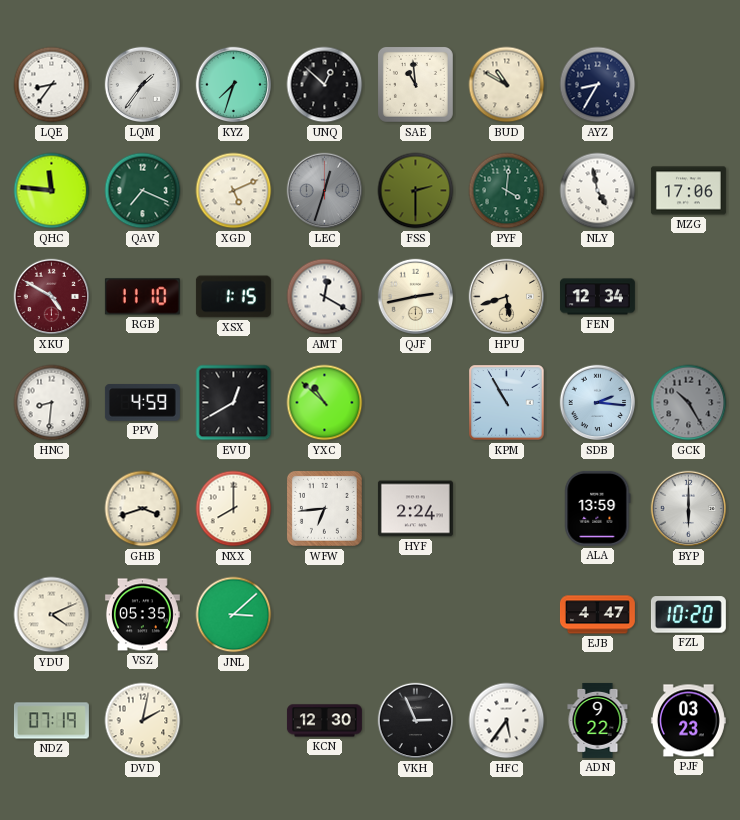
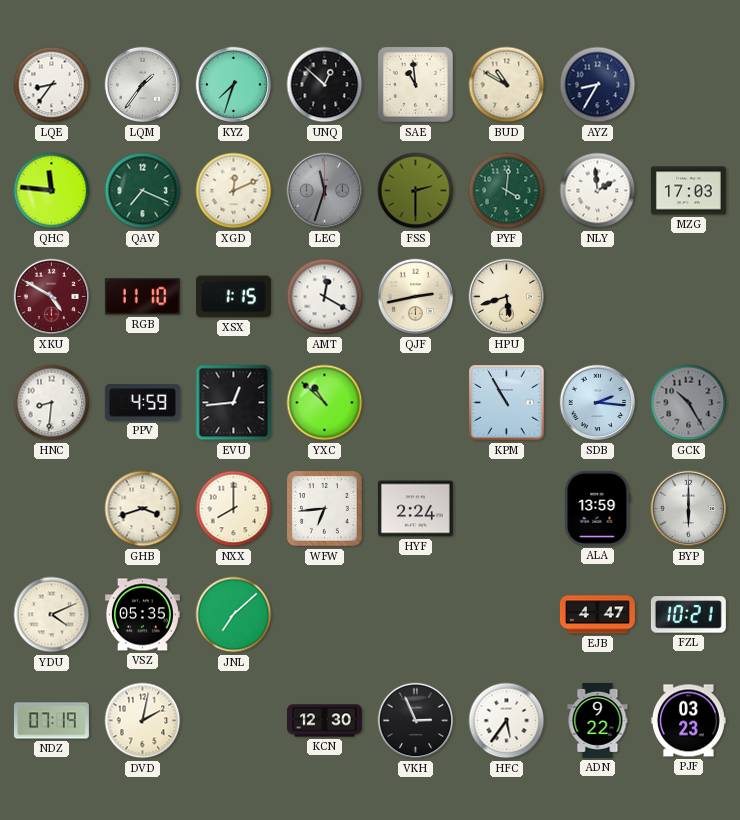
XGD: 5:11 -> 12:11 (234, 191)
LEC: 12:33 -> 11:33 (325, 191)
NLY: 4:58 -> 1:59 (598, 191)
MZG: 17:06 -> 17:03 (688, 191)
FEN: 12:34 -> none (597, 297)
EVU: 12:40 -> 12:44 (234, 403)
JNL: 3:08 -> 7:08 (234, 615)
FZL: 10:20 -> 10:21 (688, 615)
